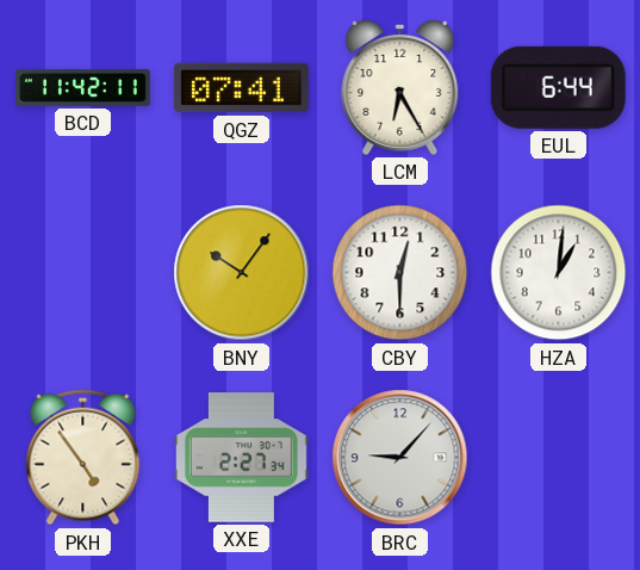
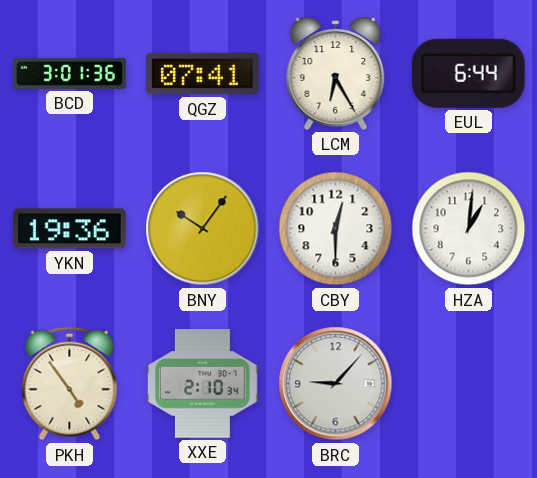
BCD: 11:42 -> 3:01 (70, 73)
YKN: none -> 19:36 (69, 229)
XXE: 2:27 -> 2:10 (203, 384)
